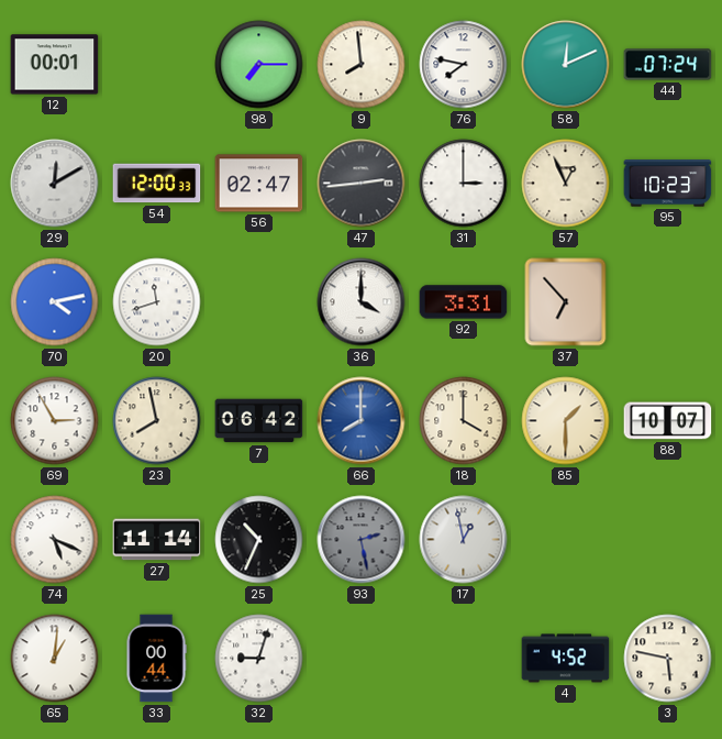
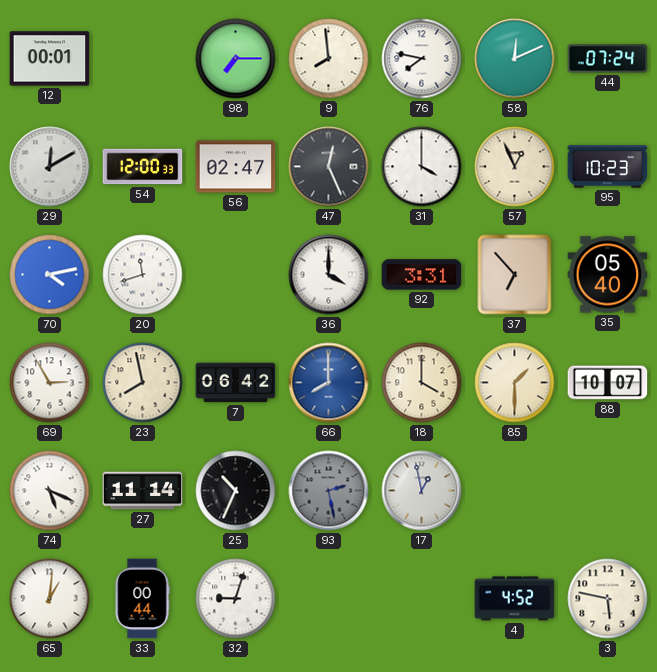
47: 2:44 -> 12:26 (329, 167)
31: 3:00 -> 4:00 (422, 167)
35: none -> 05:40 (608, 275)
